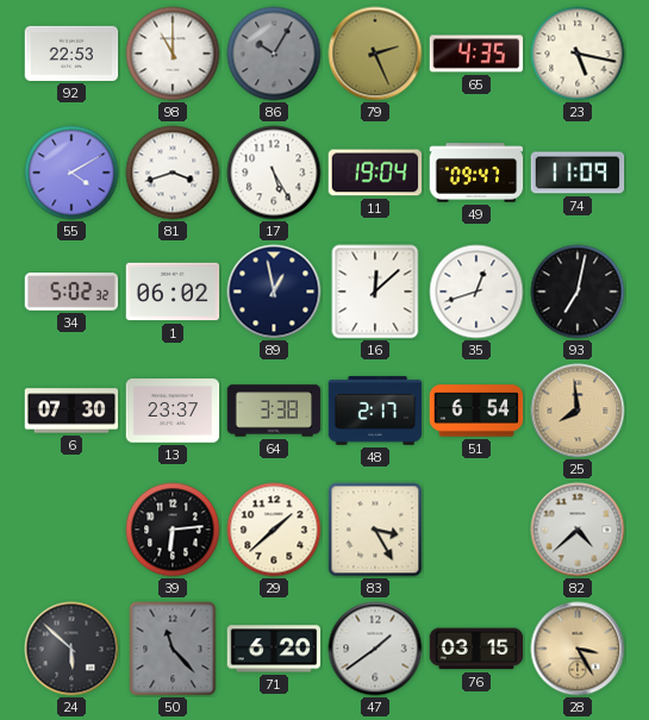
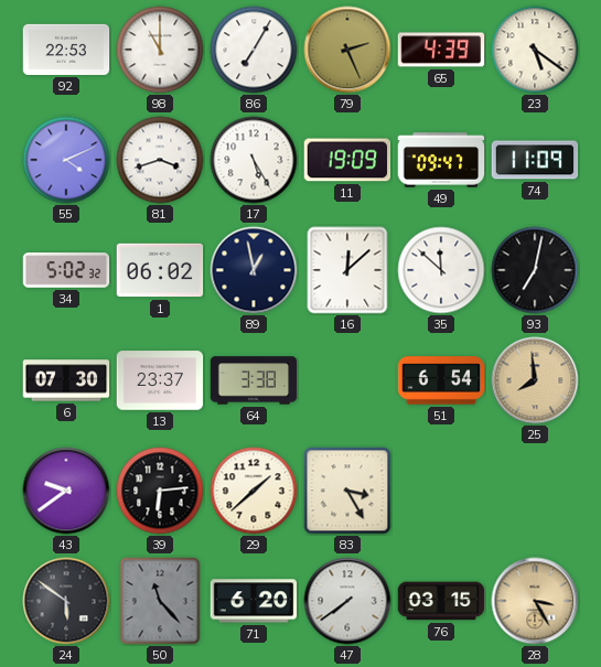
86: 10:05 -> 7:05 (254, 50)
86 dial: grey -> white (254, 50)
65: 4:35 -> 4:39 (441, 50)
23: 5:17 -> 5:21 (535, 50)
55: 4:10 -> 4:11 (66, 160)
11: 19:04 -> 19:09 (347, 160)
35: 12:42 -> 11:52 (441, 270)
48: 2:17 -> none (375, 411)
43: none -> 9:39 (66, 491)
82: 4:38 -> none (578, 530)
24: 5:52 -> 5:51 (66, 601)
47: 1:39 -> 7:39 (347, 601)
